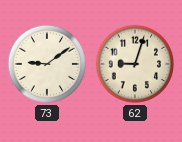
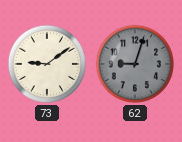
62 dial: cream -> grey (135, 64)
